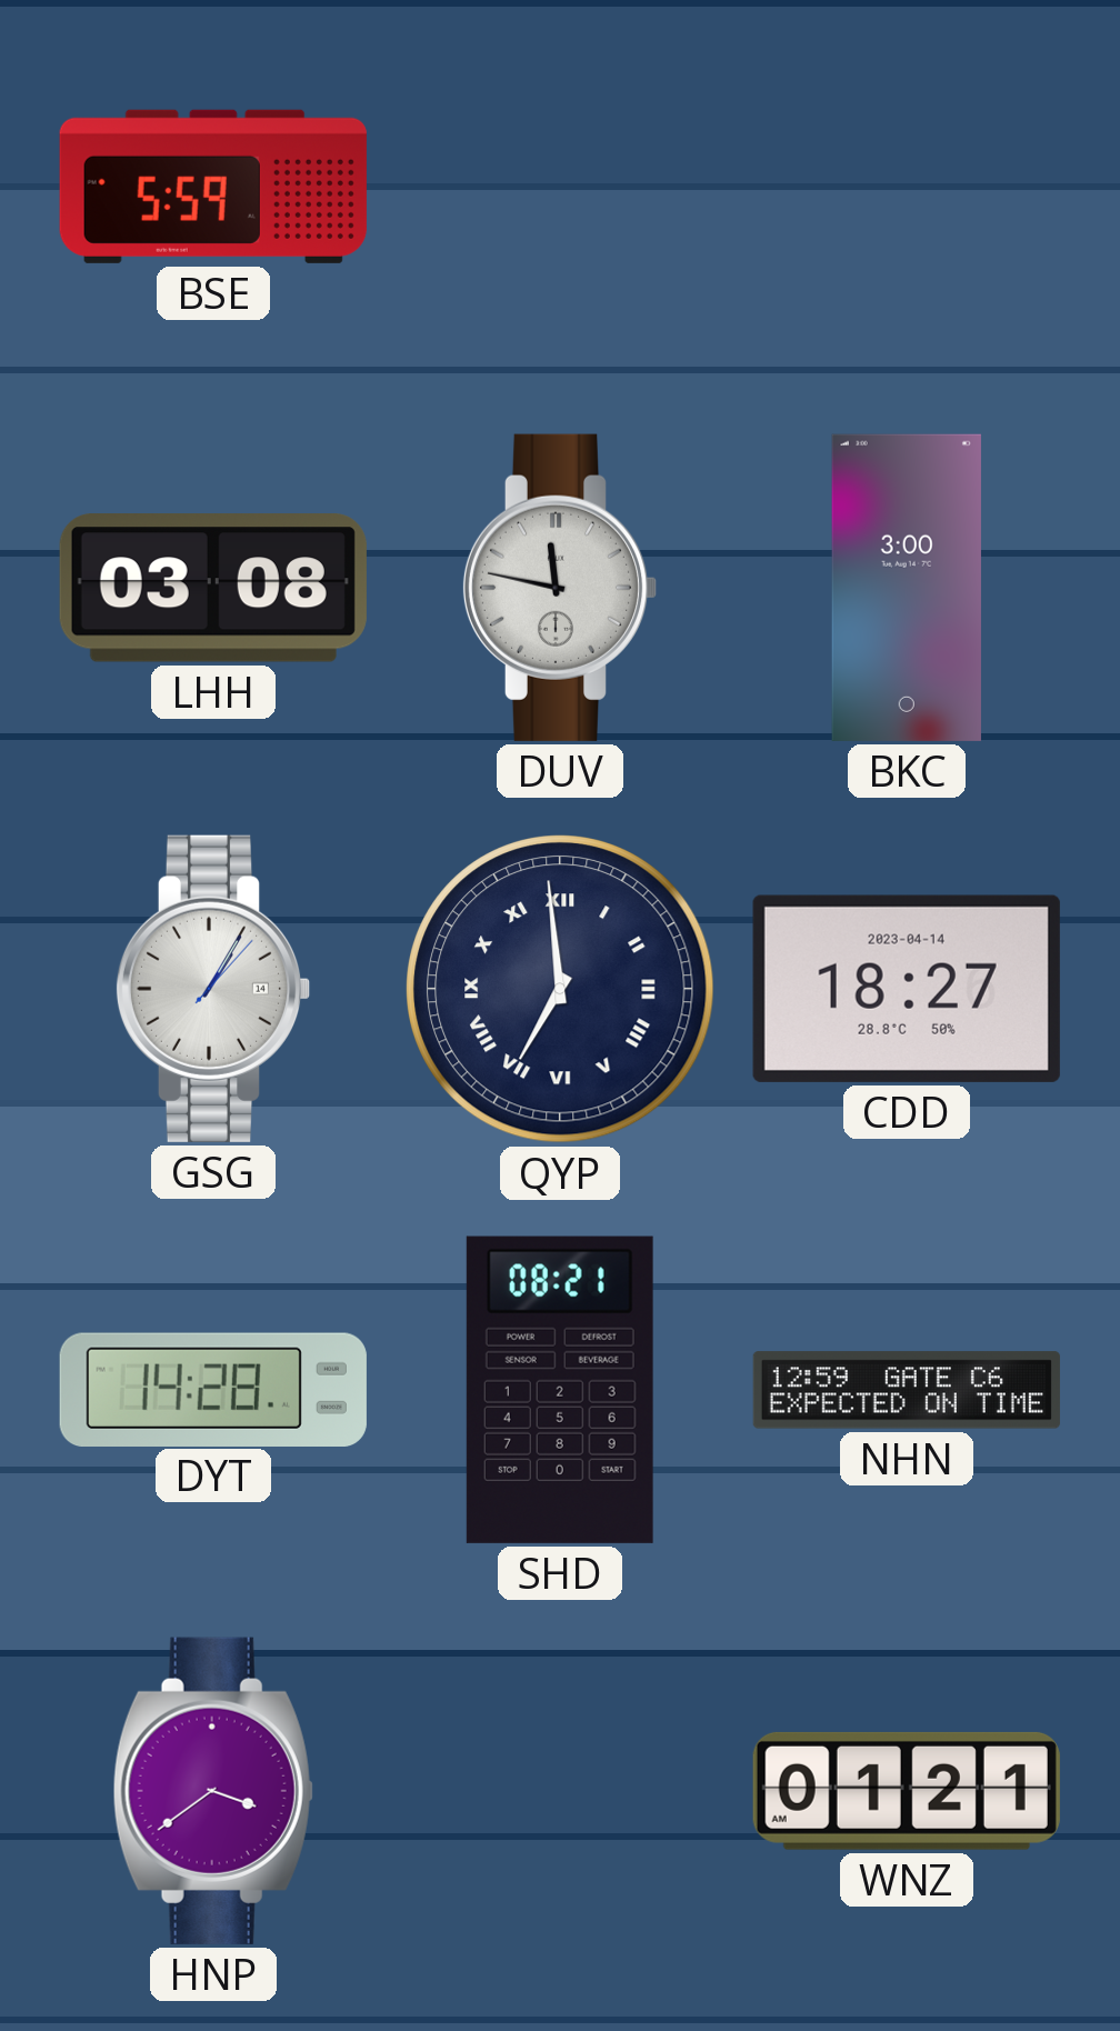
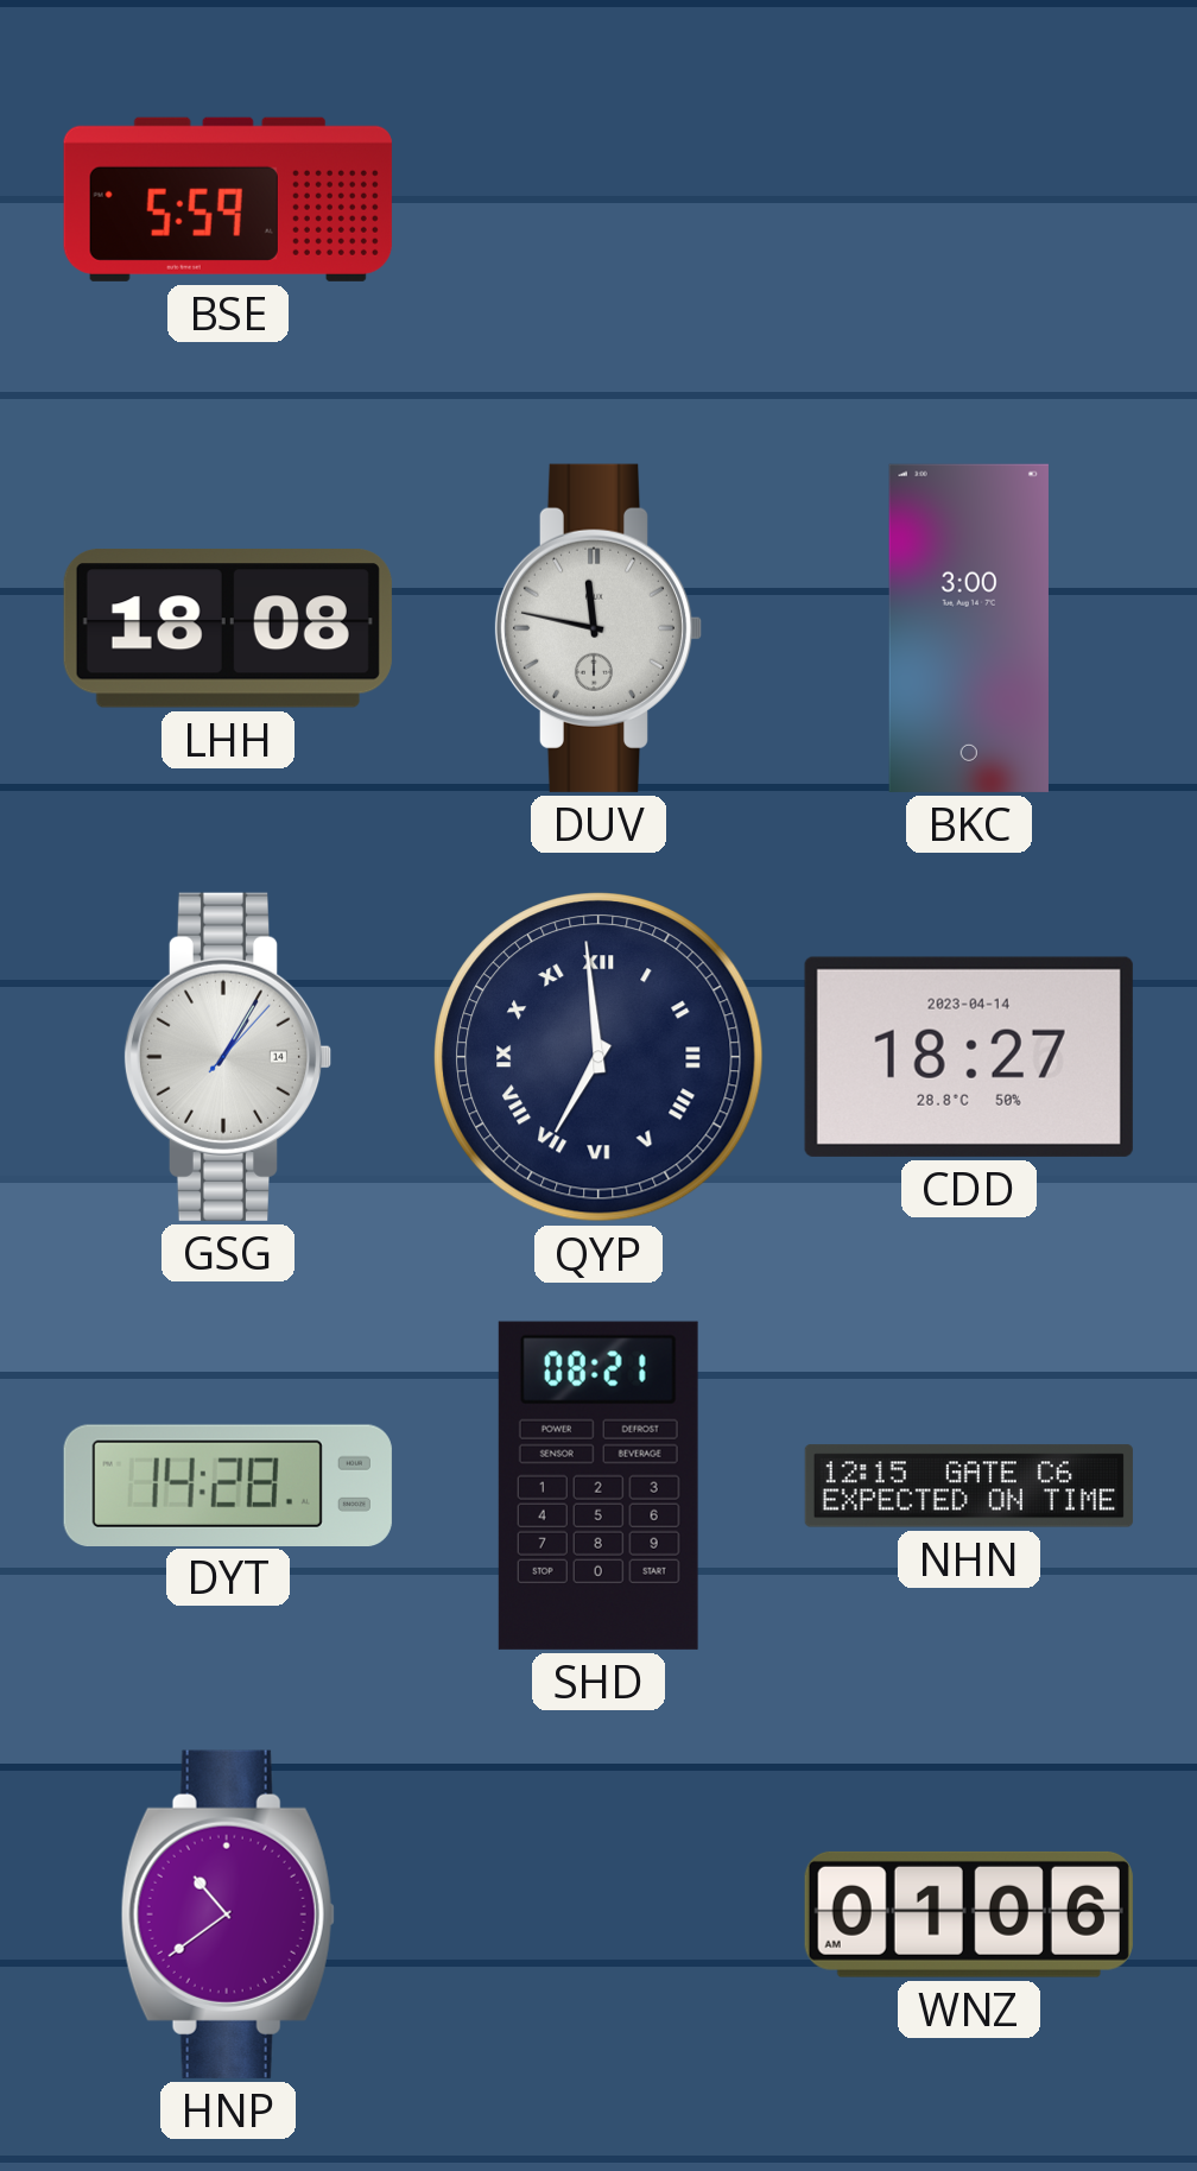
LHH: 03:08 -> 18:08 (228, 629)
NHN: 12:59 -> 12:15 (969, 1486)
HNP: 3:39 -> 10:39 (228, 1914)
WNZ: 01:21 -> 01:06 (969, 1914)
